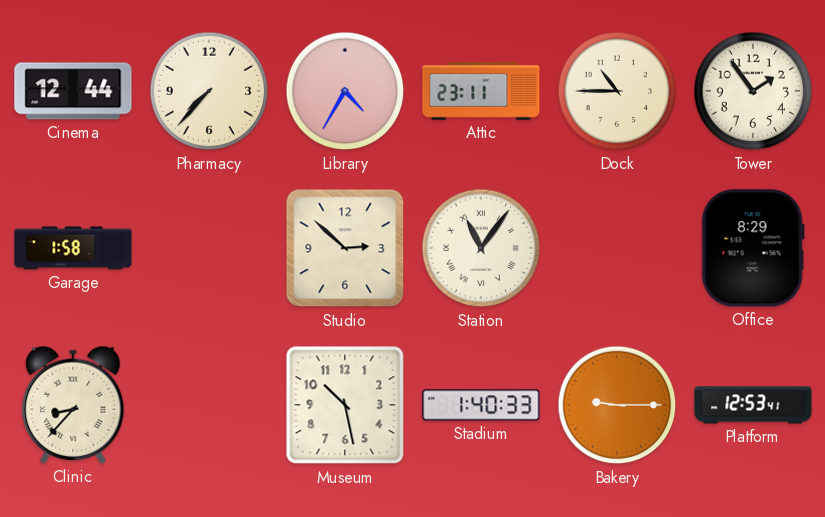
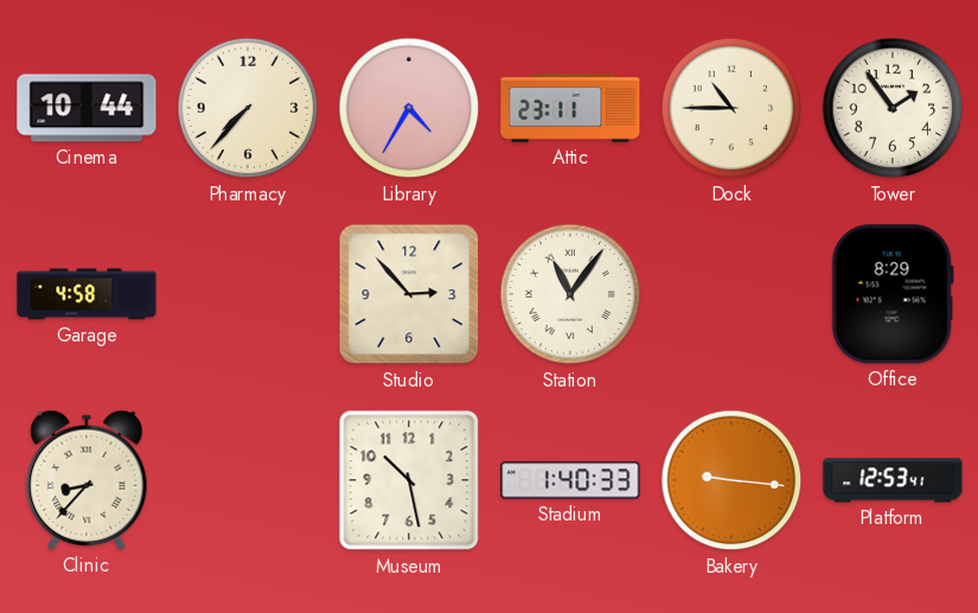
Cinema: 12:44 -> 10:44 (87, 108)
Garage: 1:58 -> 4:58 (87, 294)
Studio: 2:52 -> 2:53 (409, 294)
Bakery: 9:15 -> 9:16 (731, 480)
